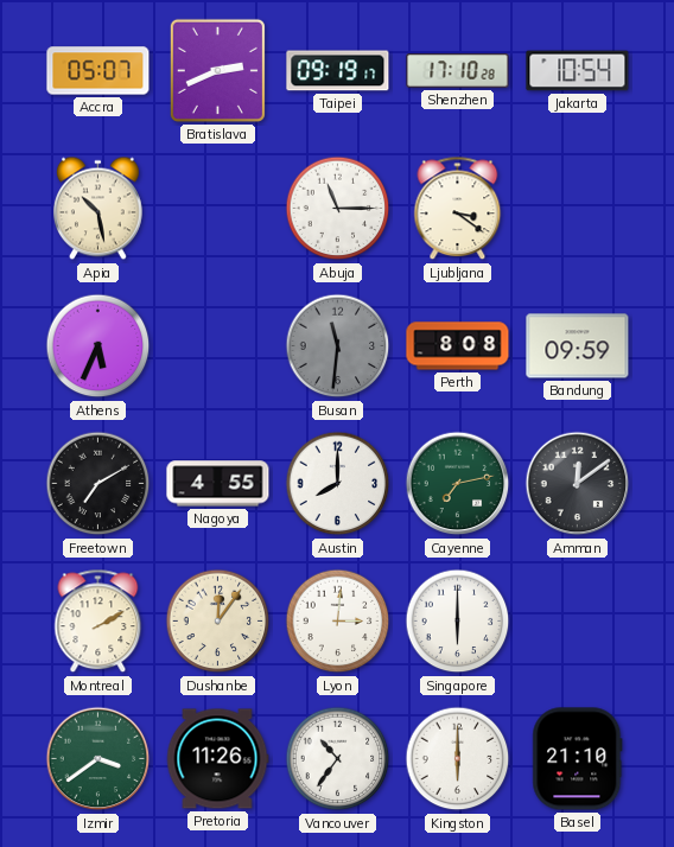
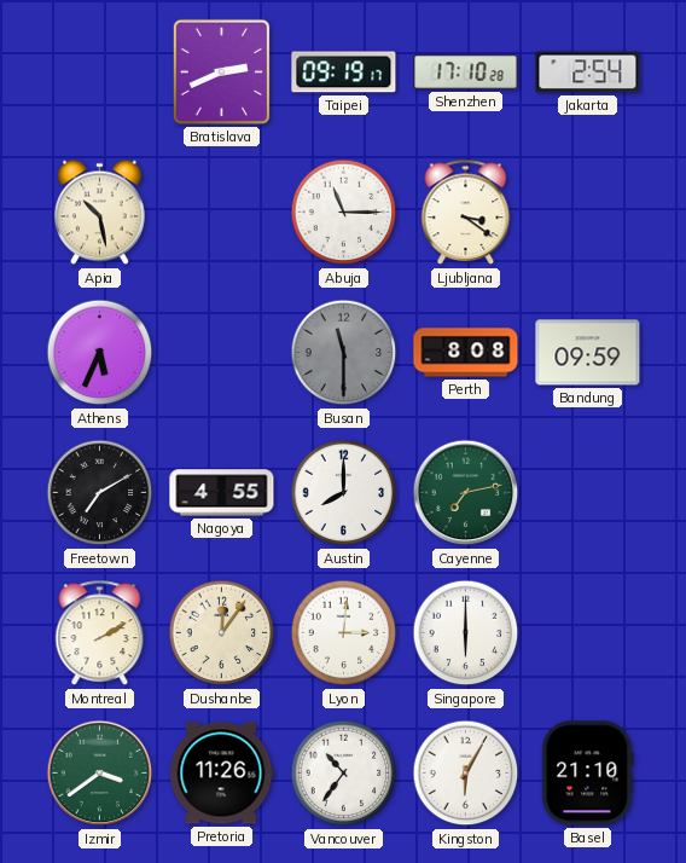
Accra: 05:07 -> none (98, 71)
Jakarta: 10:54 -> 2:54 (588, 73)
Busan: 11:31 -> 11:30 (344, 353)
Amman: 12:09 -> none (578, 484)
Kingston: 6:00 -> 6:05 (466, 774)
